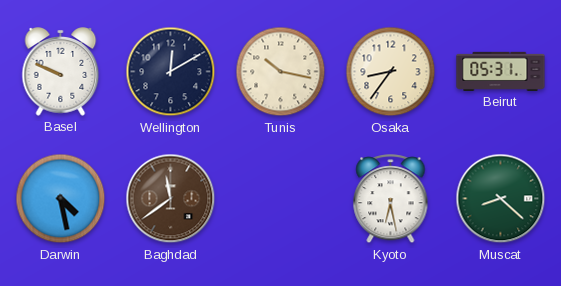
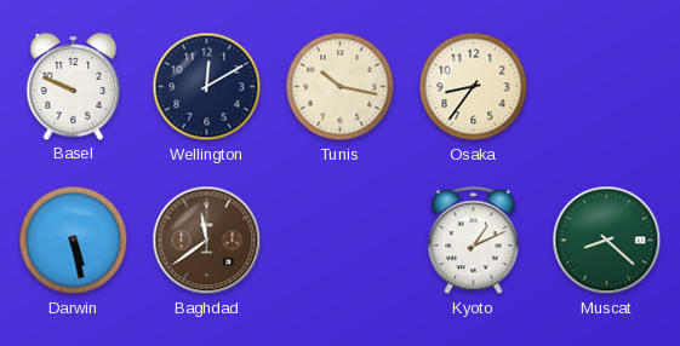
Beirut: 05:31 -> none (501, 71)
Darwin: 4:28 -> 5:28 (74, 241)
Kyoto: 6:28 -> 1:11 (474, 241)
